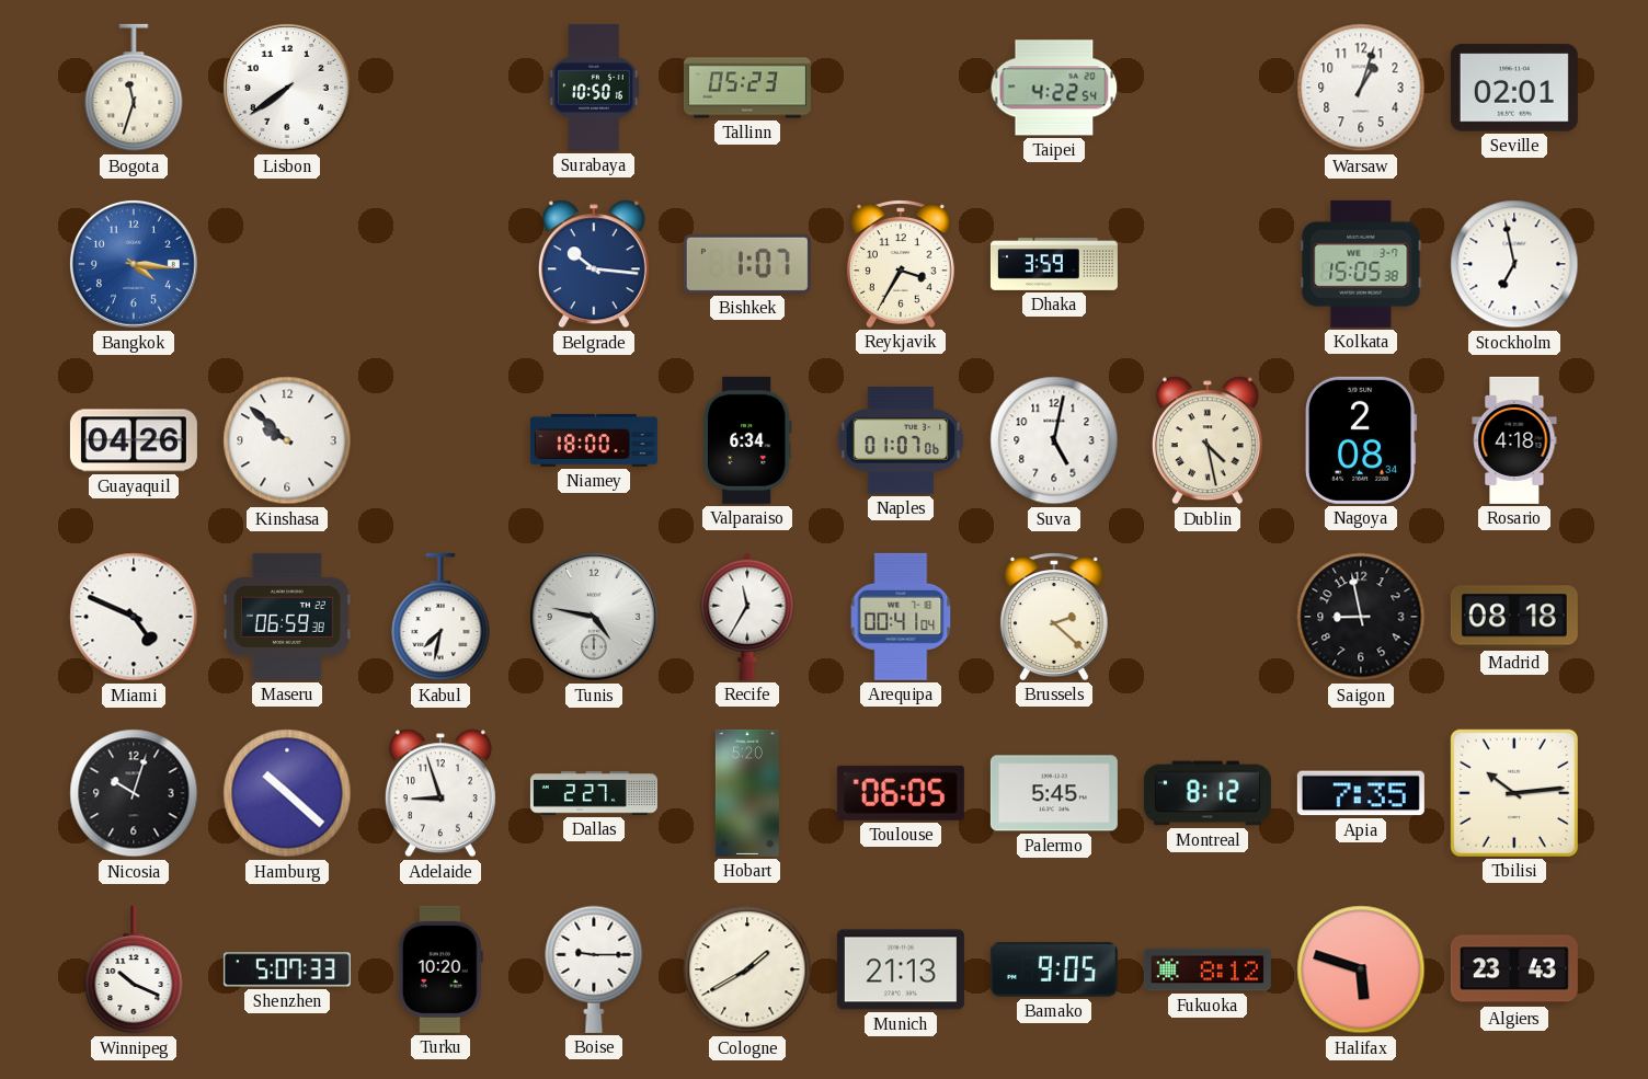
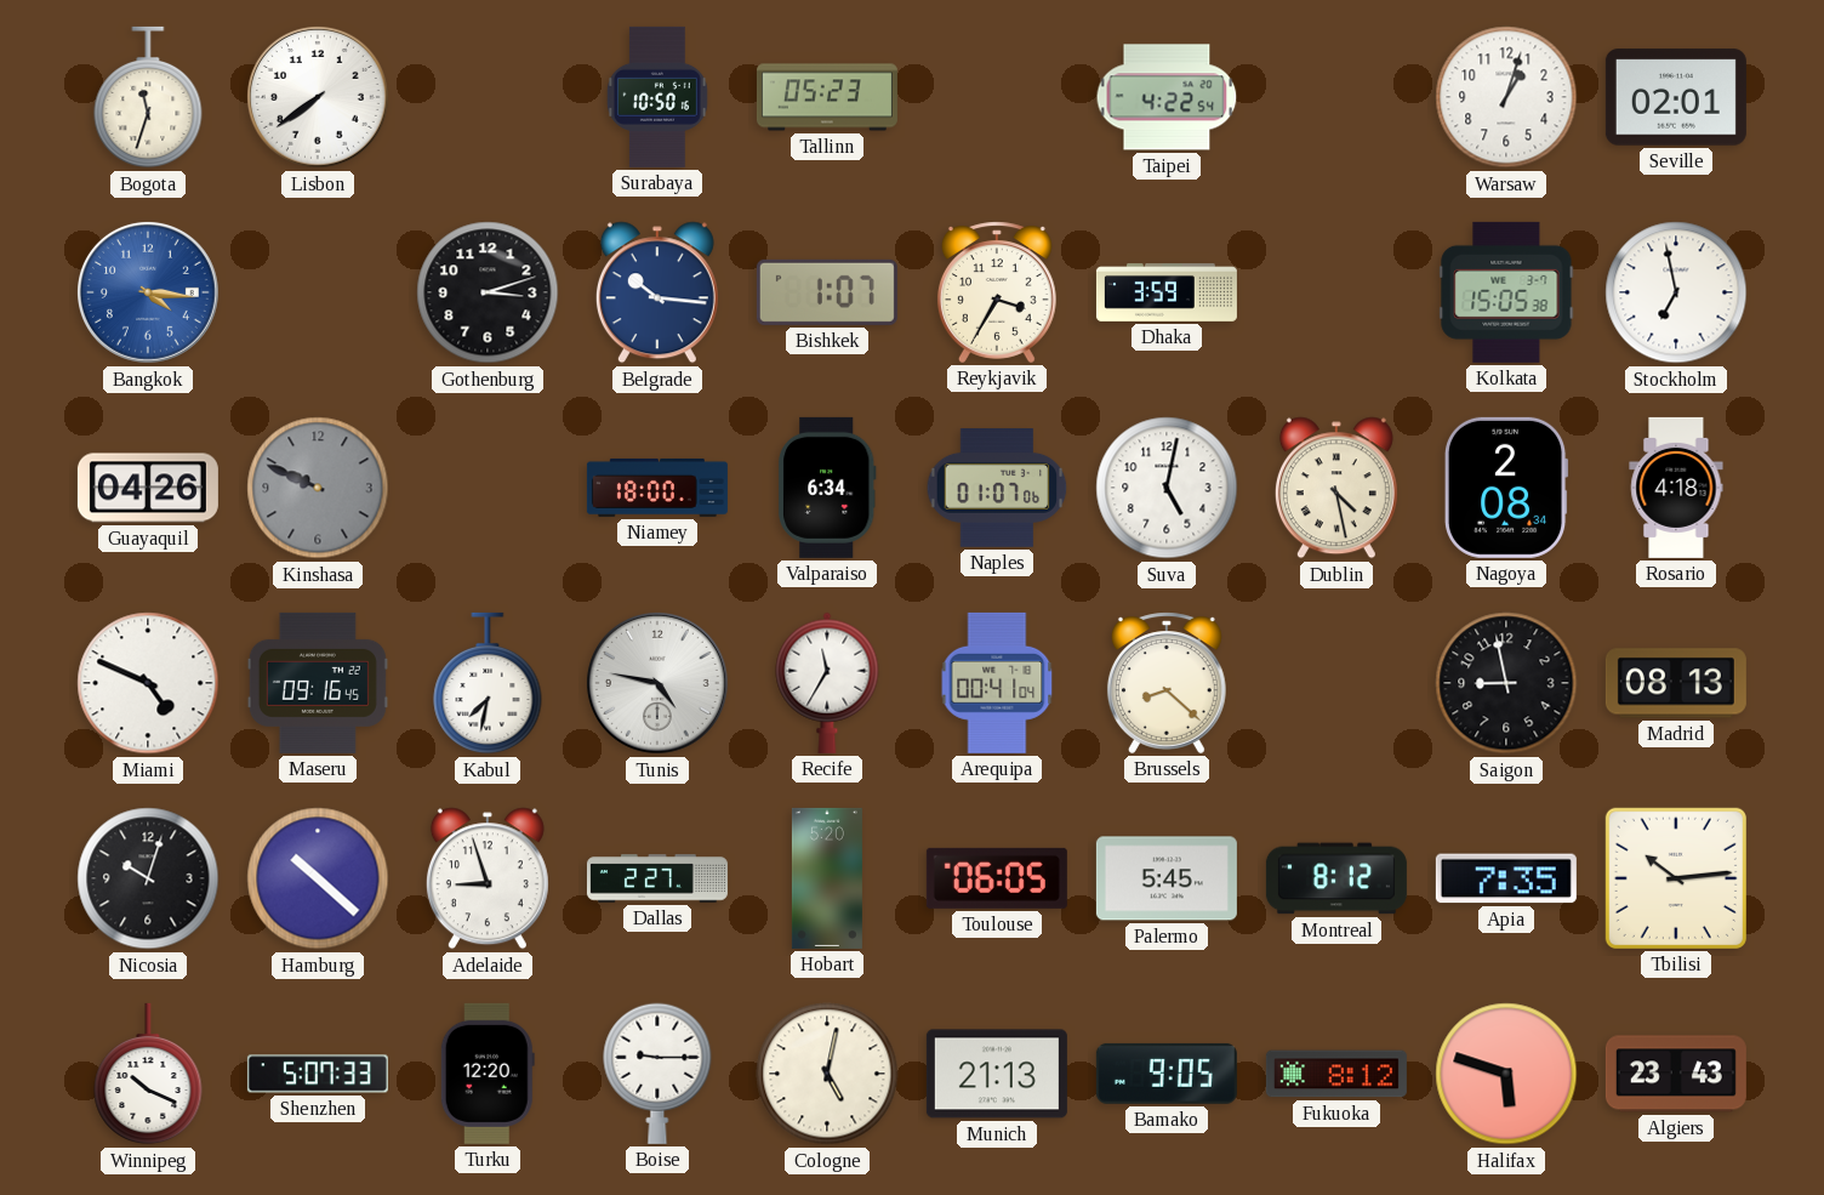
Gothenburg: none -> 3:12 (488, 292)
Kinshasa: 9:52 -> 9:49 (318, 488)
Kinshasa dial: white -> grey (318, 488)
Maseru: 06:59 -> 09:16 (318, 683)
Brussels: 2:22 -> 8:22 (1167, 683)
Madrid: 08:18 -> 08:13 (1676, 683)
Turku: 10:20 -> 12:20 (488, 1074)
Cologne: 1:40 -> 5:02 (827, 1074)
